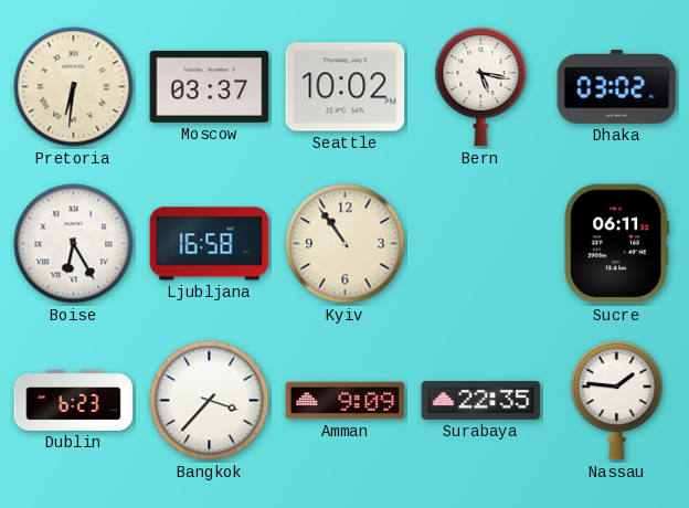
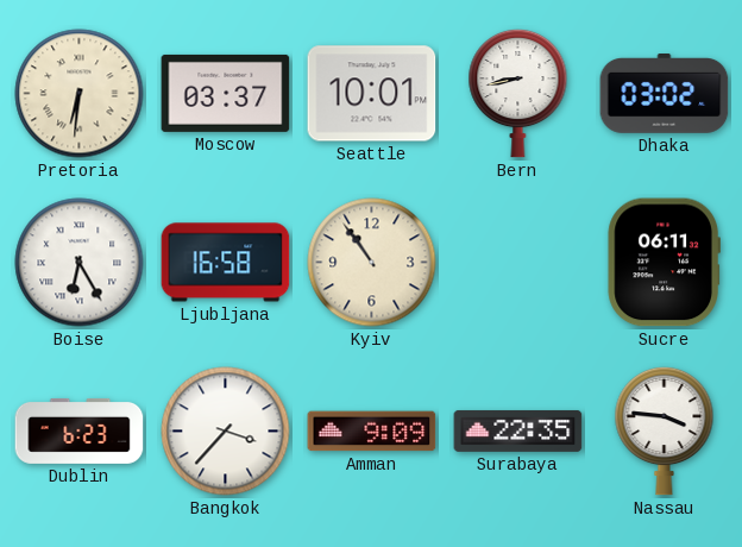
Seattle: 10:02 -> 10:01 (372, 94)
Bern: 5:17 -> 8:43 (518, 93)
Nassau: 1:46 -> 3:46 (665, 430)
